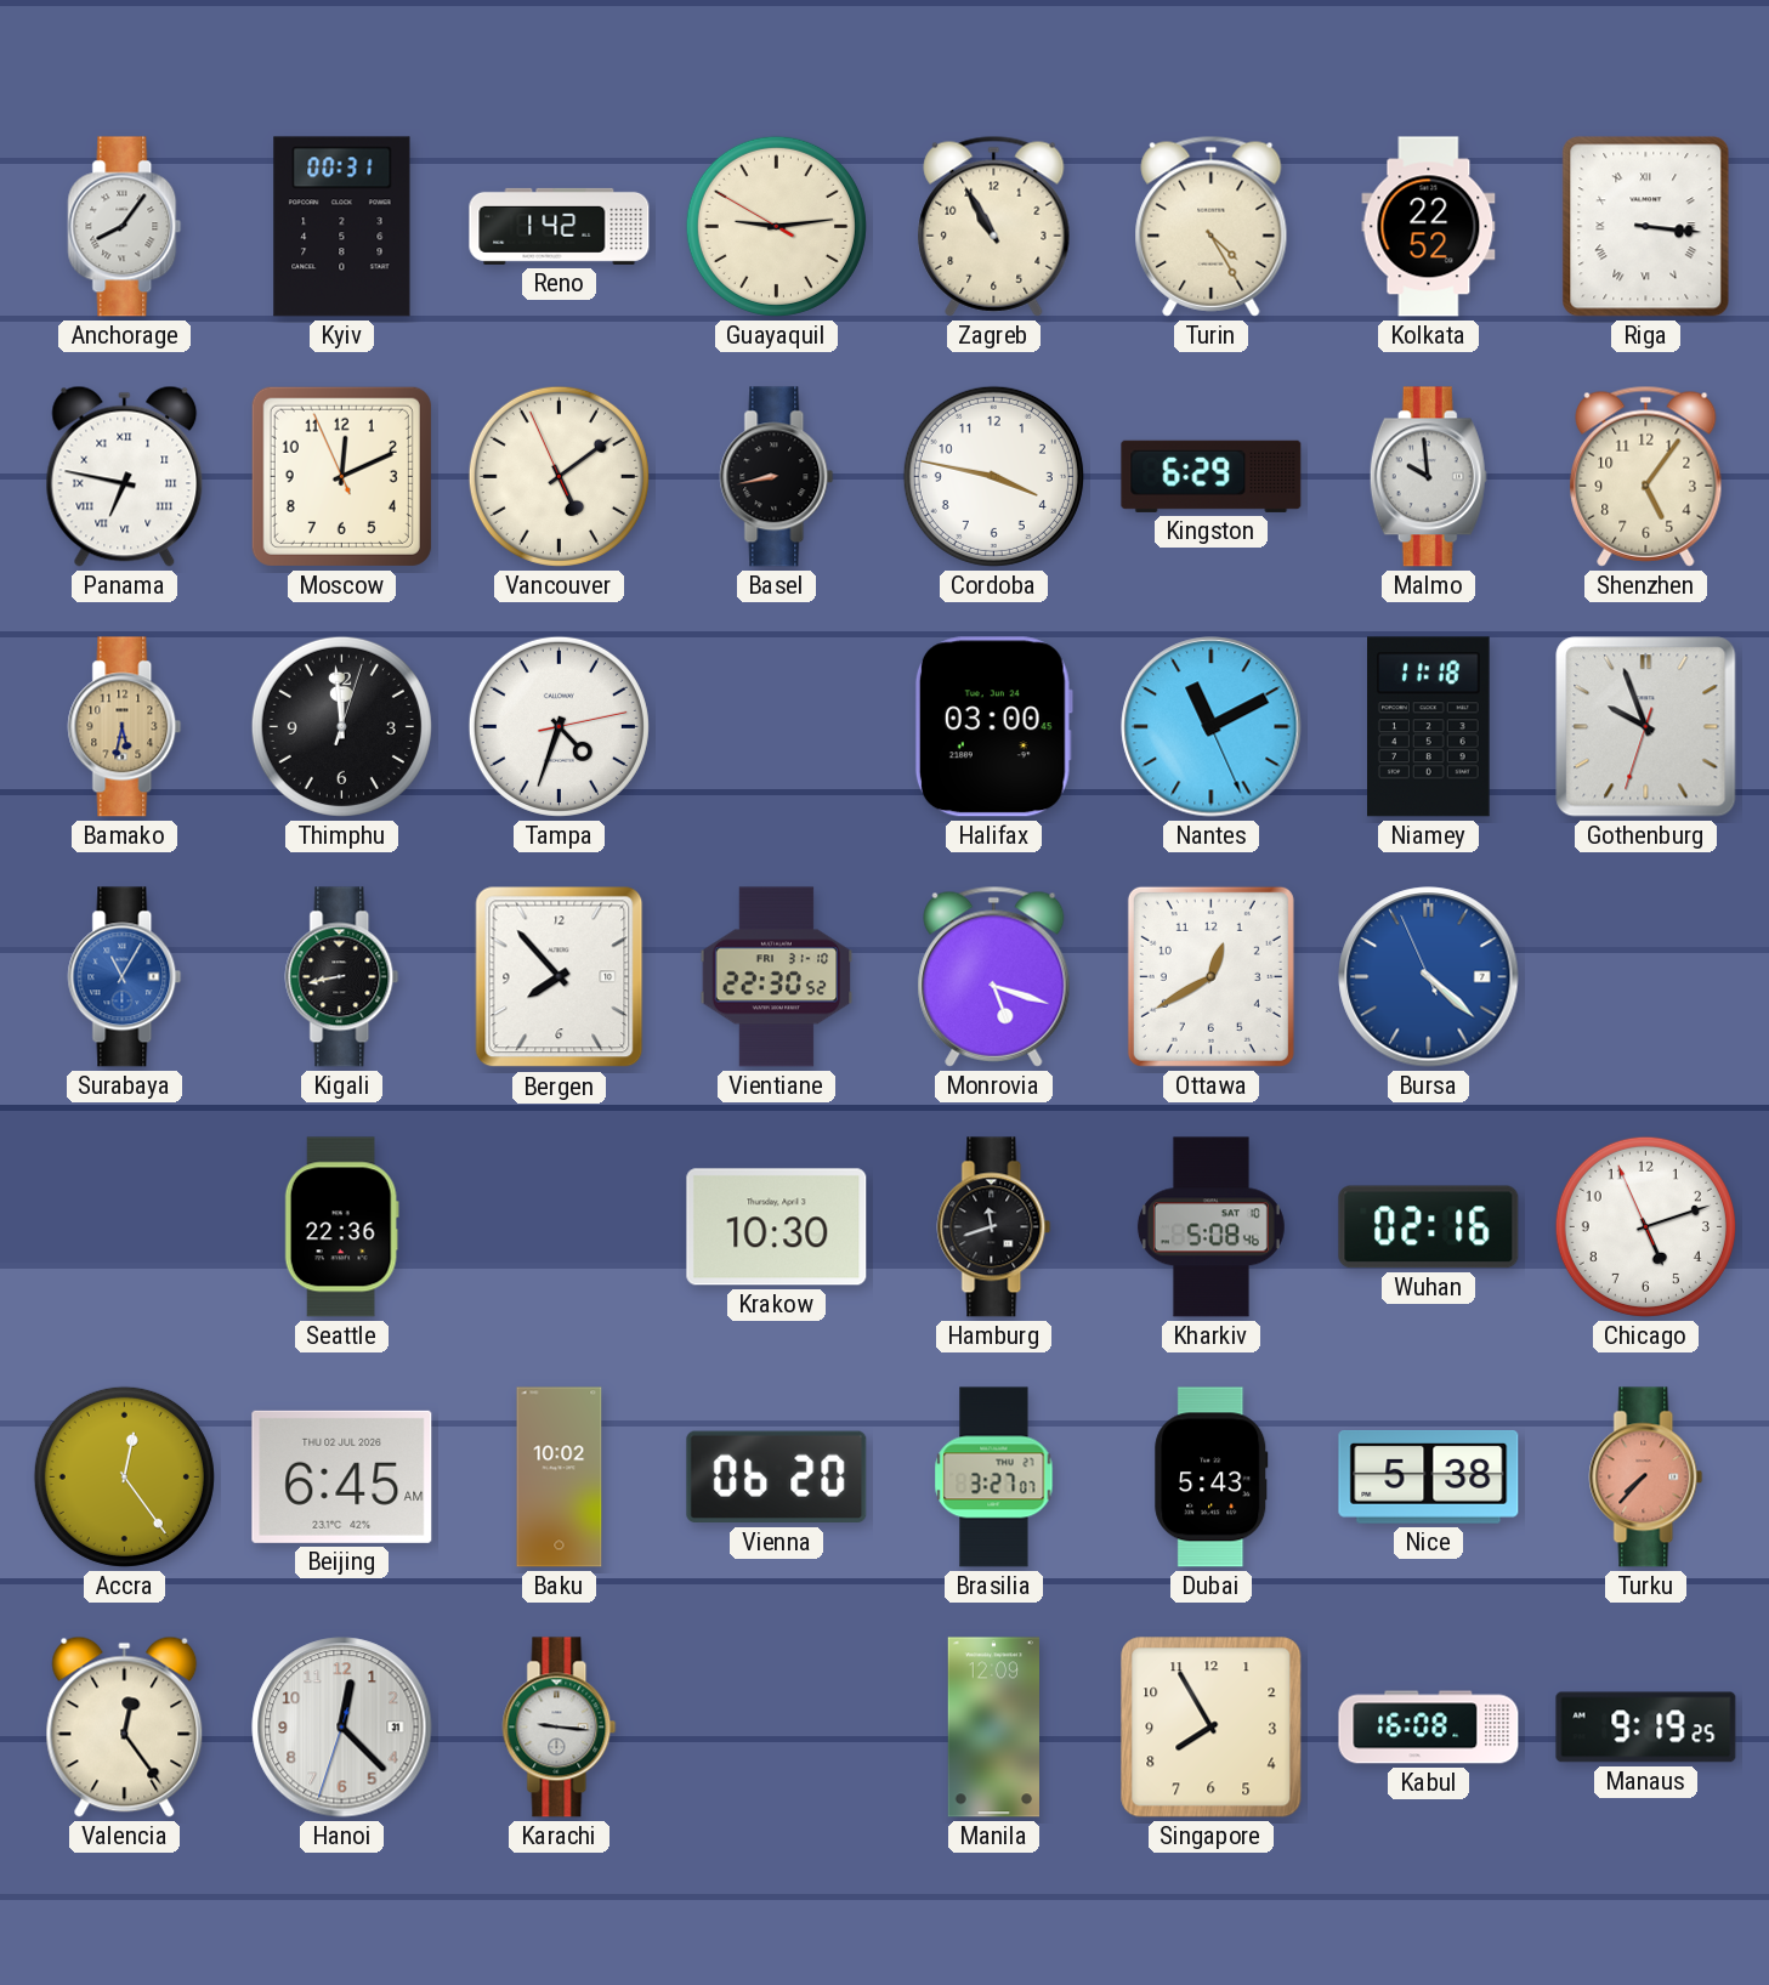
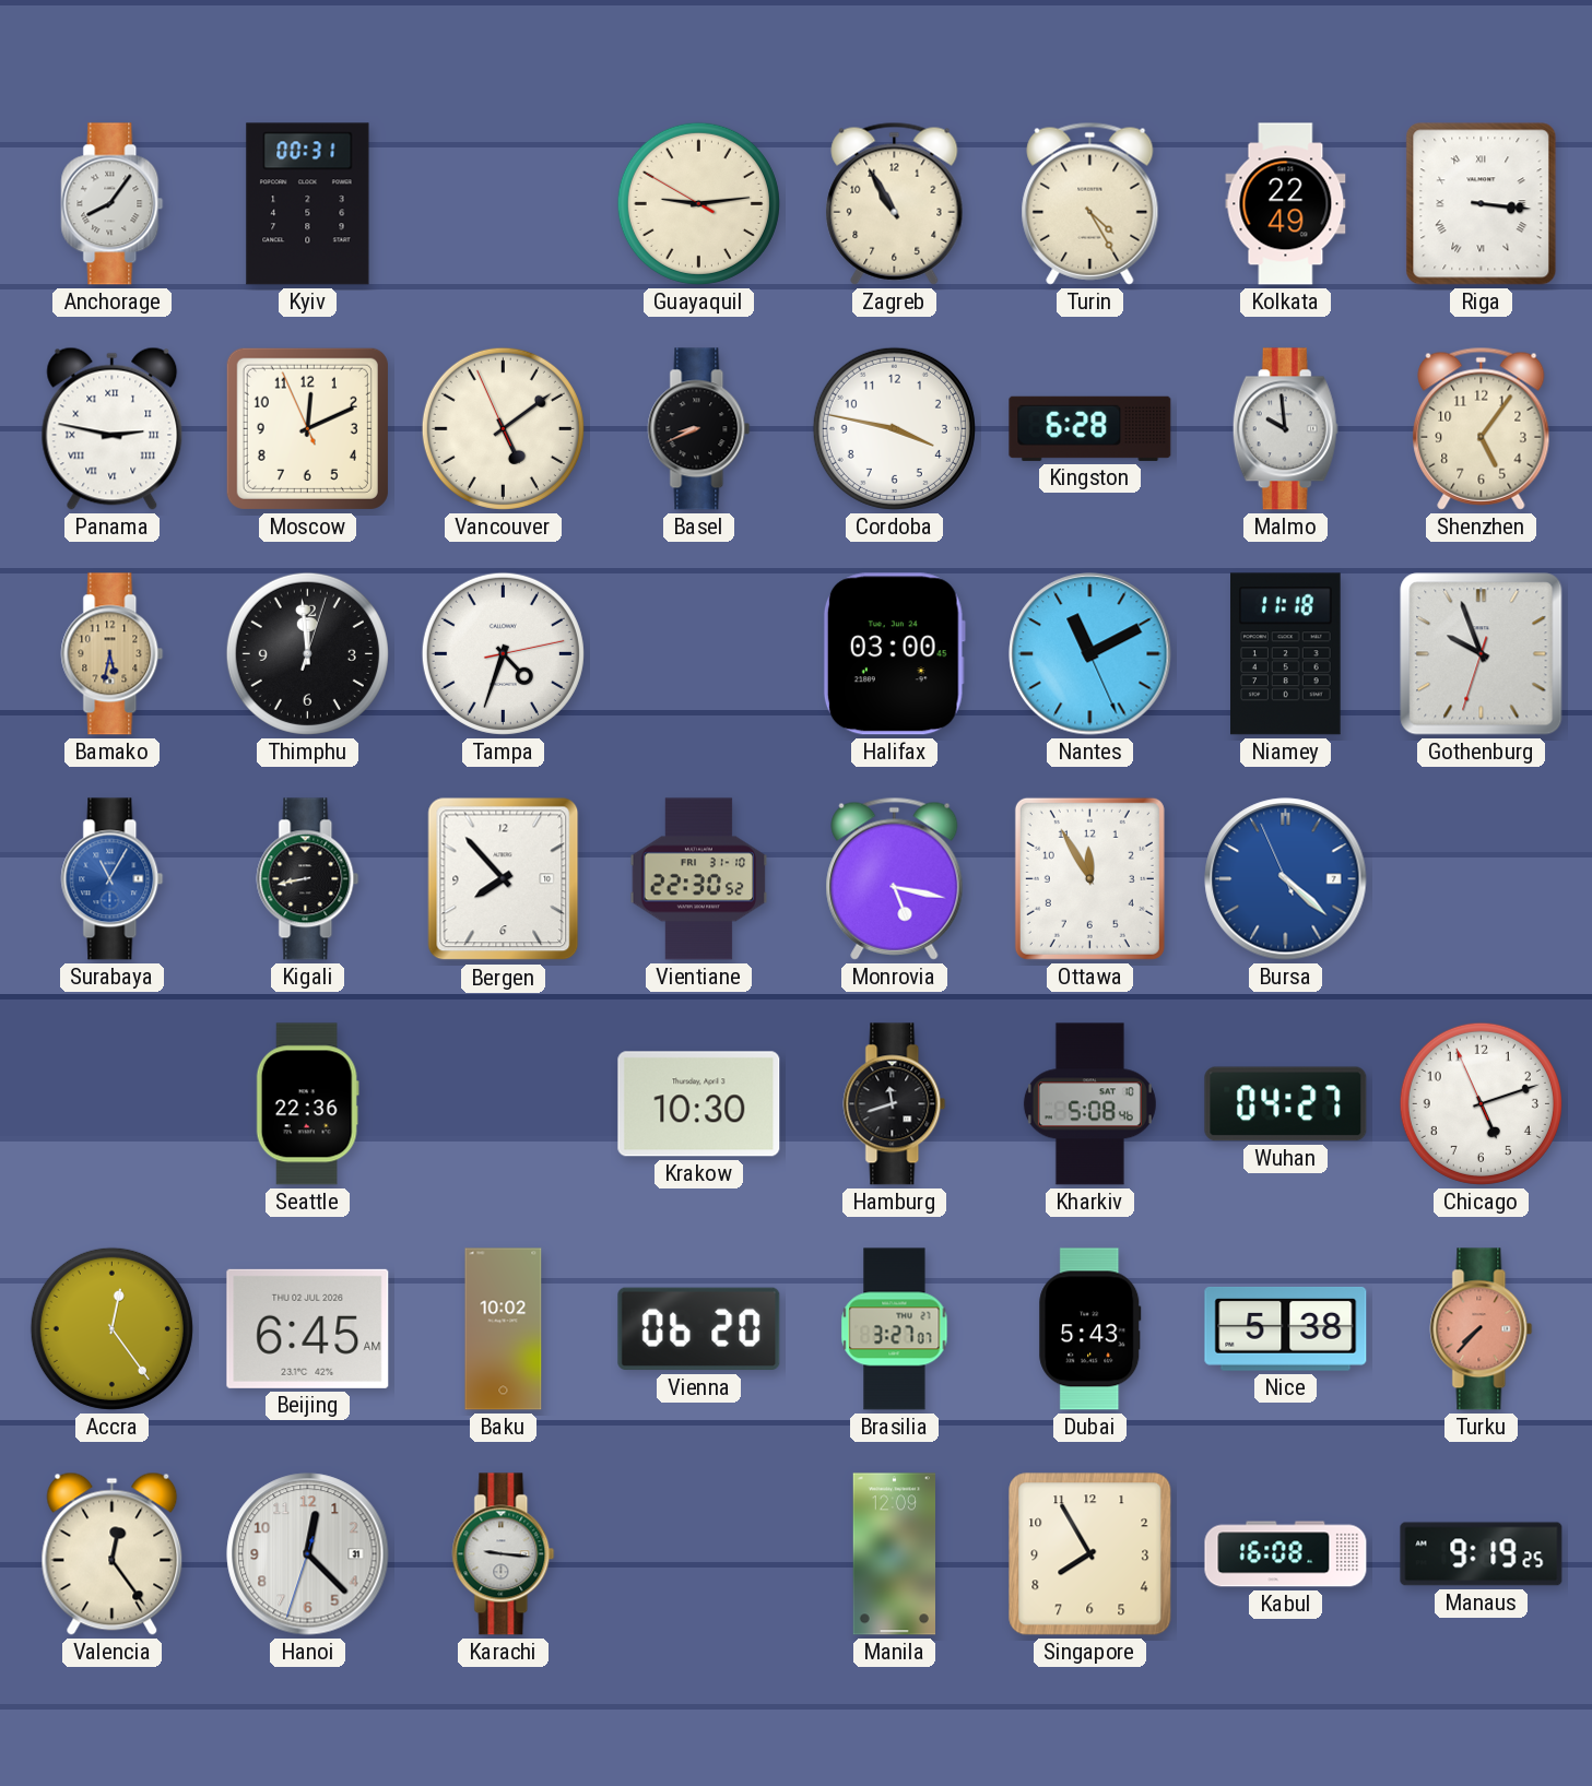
Reno: 1:42 -> none (560, 226)
Kolkata: 22:52 -> 22:49 (1286, 204)
Panama: 6:47 -> 2:47 (113, 428)
Basel: 8:43 -> 8:41 (699, 429)
Kingston: 6:29 -> 6:28 (1090, 428)
Monrovia: 5:18 -> 5:17 (895, 878)
Ottawa: 12:40 -> 11:55 (1089, 878)
Wuhan: 02:16 -> 04:27 (1286, 1104)
